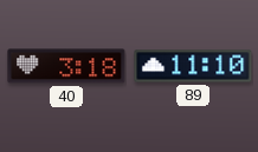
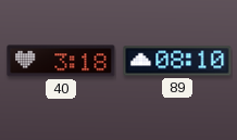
89: 11:10 -> 08:10 (177, 61)
